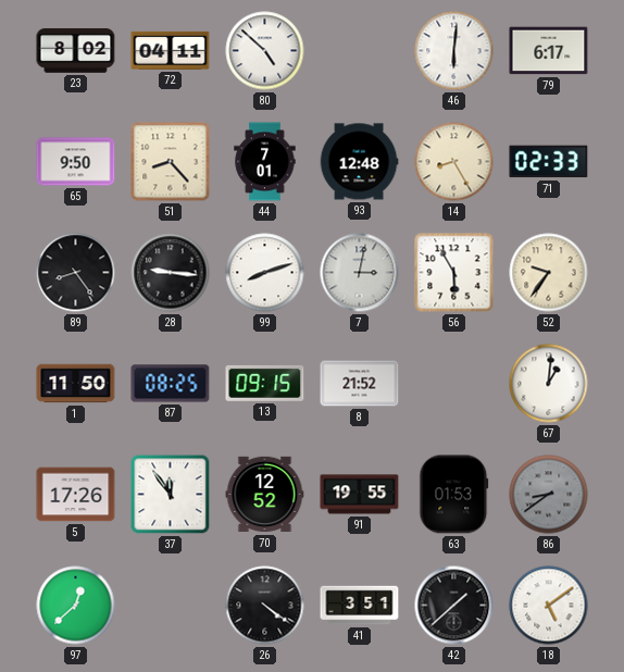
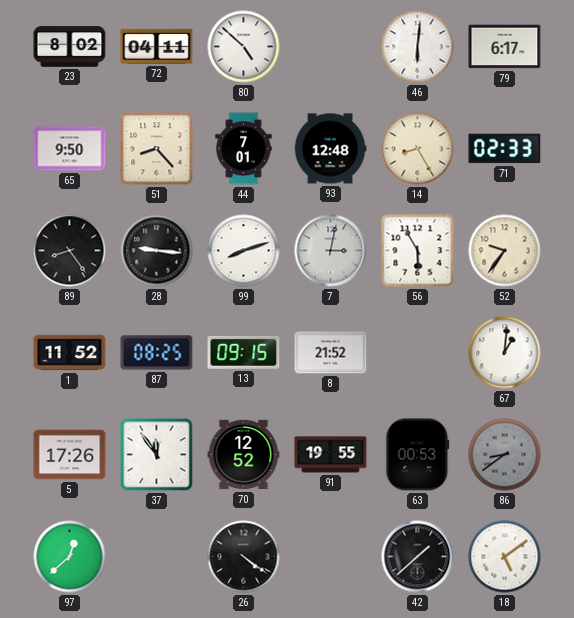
1: 11:50 -> 11:52 (70, 353)
63: 01:53 -> 00:53 (418, 455)
41: 3:51 -> none (360, 606)
